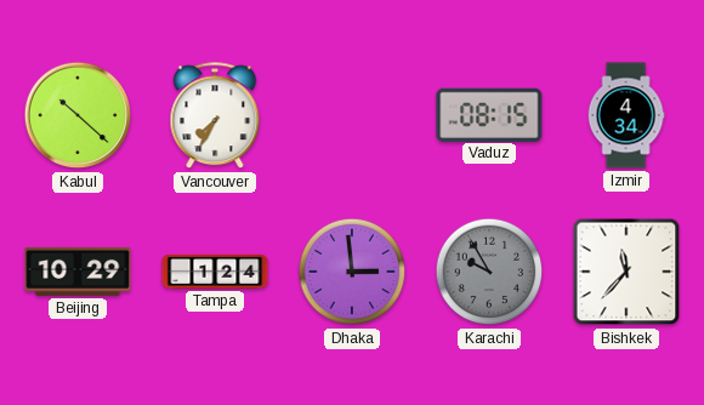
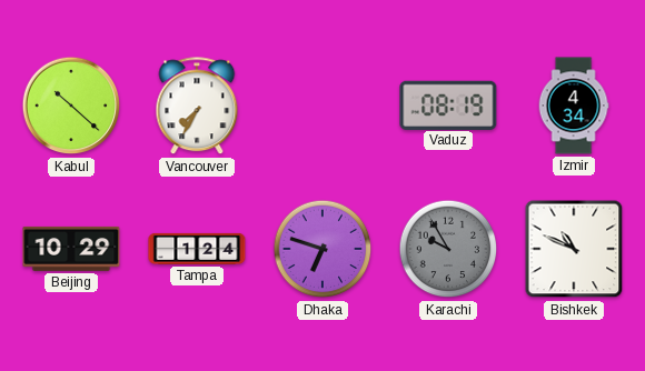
Vaduz: 08:15 -> 08:19 (448, 104)
Dhaka: 2:59 -> 6:48 (322, 249)
Bishkek: 11:37 -> 10:49 (574, 249)
